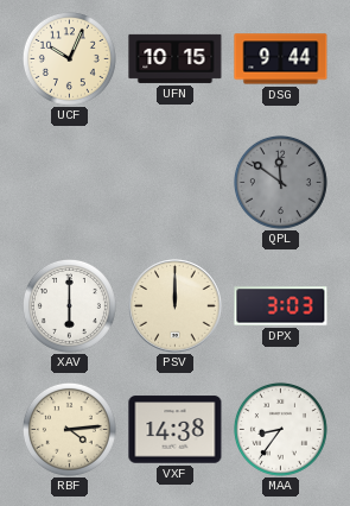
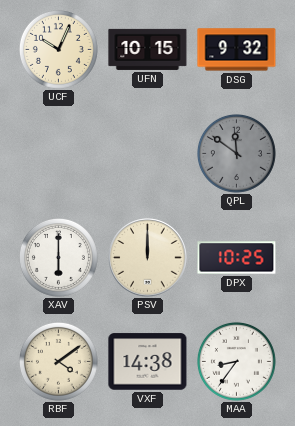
DSG: 9:44 -> 9:32 (237, 50)
DPX: 3:03 -> 10:25 (237, 258)
RBF: 4:14 -> 4:09 (58, 361)
